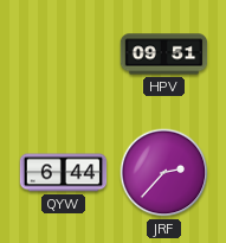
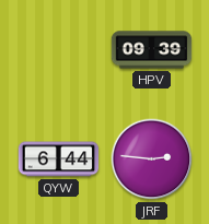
HPV: 09:51 -> 09:39 (152, 50)
JRF: 2:37 -> 2:46 (152, 160)
